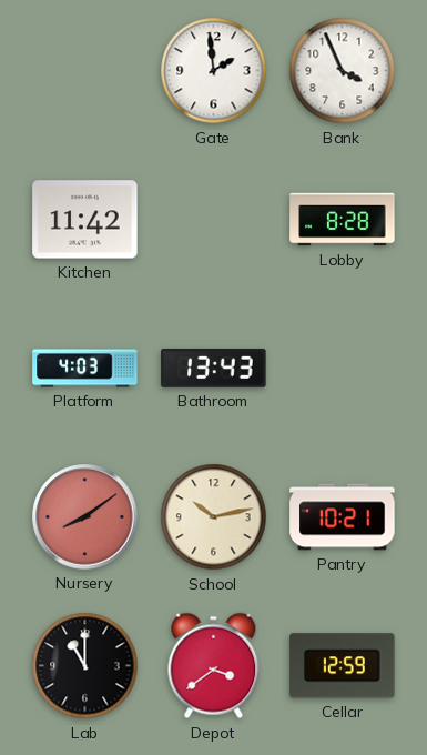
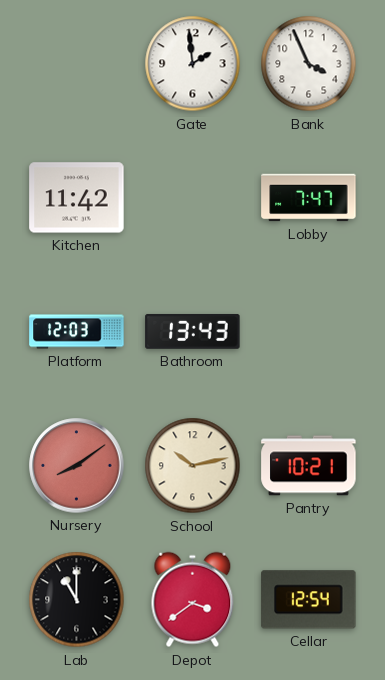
Lobby: 8:28 -> 7:47 (309, 198)
Platform: 4:03 -> 12:03 (77, 332)
Cellar: 12:59 -> 12:54 (309, 600)
